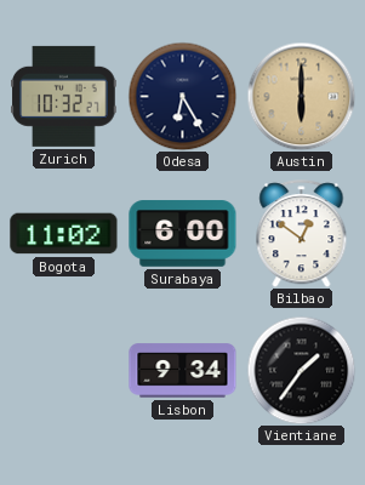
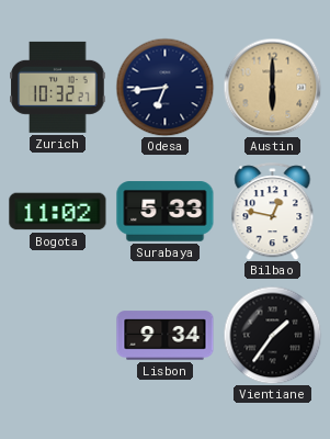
Odesa: 6:25 -> 6:44 (164, 87)
Surabaya: 6:00 -> 5:33 (166, 212)
Bilbao: 12:51 -> 12:47 (273, 212)
